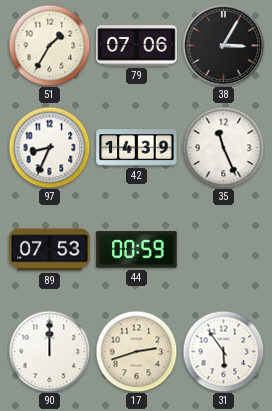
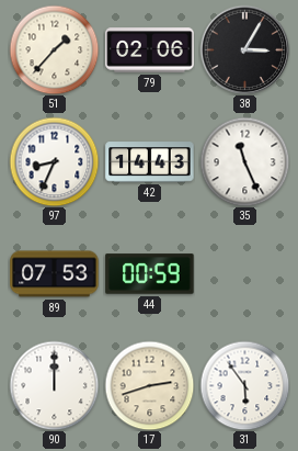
51: 1:35 -> 1:37 (54, 49)
79: 07:06 -> 02:06 (150, 50)
42: 14:39 -> 14:43 (150, 162)
